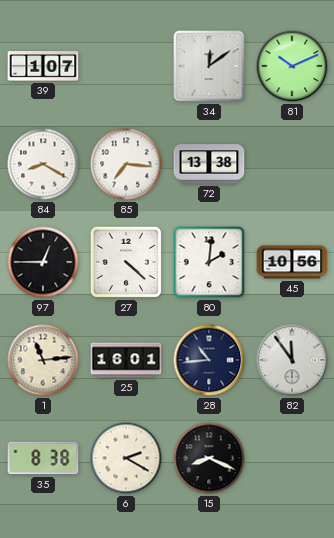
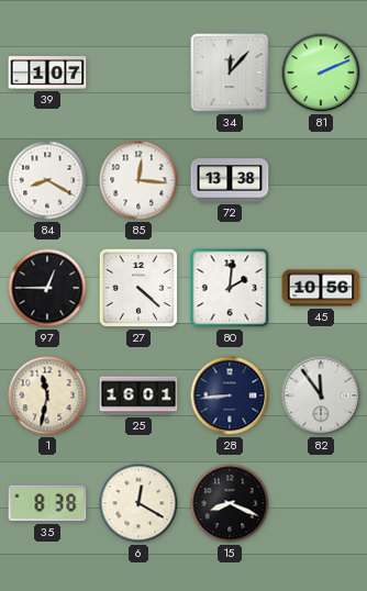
34: 12:09 -> 12:07 (230, 73)
81: 10:11 -> 2:11 (321, 73)
85: 7:16 -> 12:16 (138, 180)
1: 11:14 -> 11:32 (47, 395)
28: 10:44 -> 8:44 (230, 395)
6: 2:20 -> 12:20 (138, 503)
